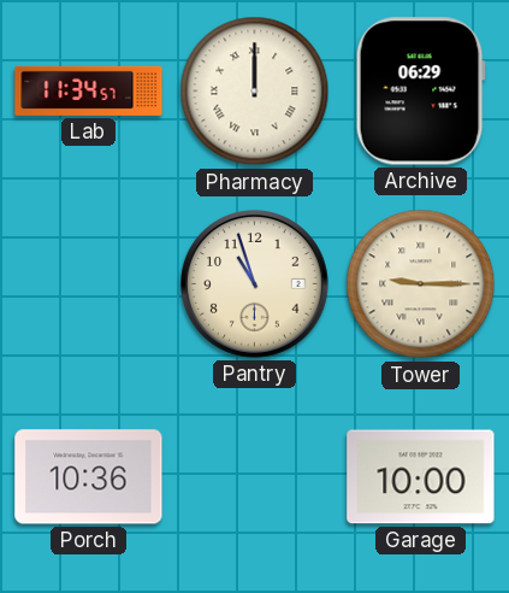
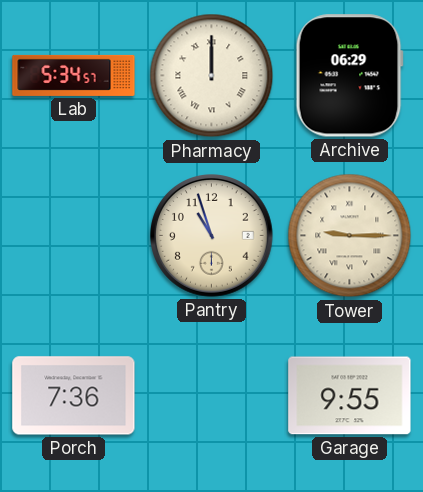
Lab: 11:34 -> 5:34 (74, 75)
Porch: 10:36 -> 7:36 (74, 396)
Garage: 10:00 -> 9:55 (350, 396)
